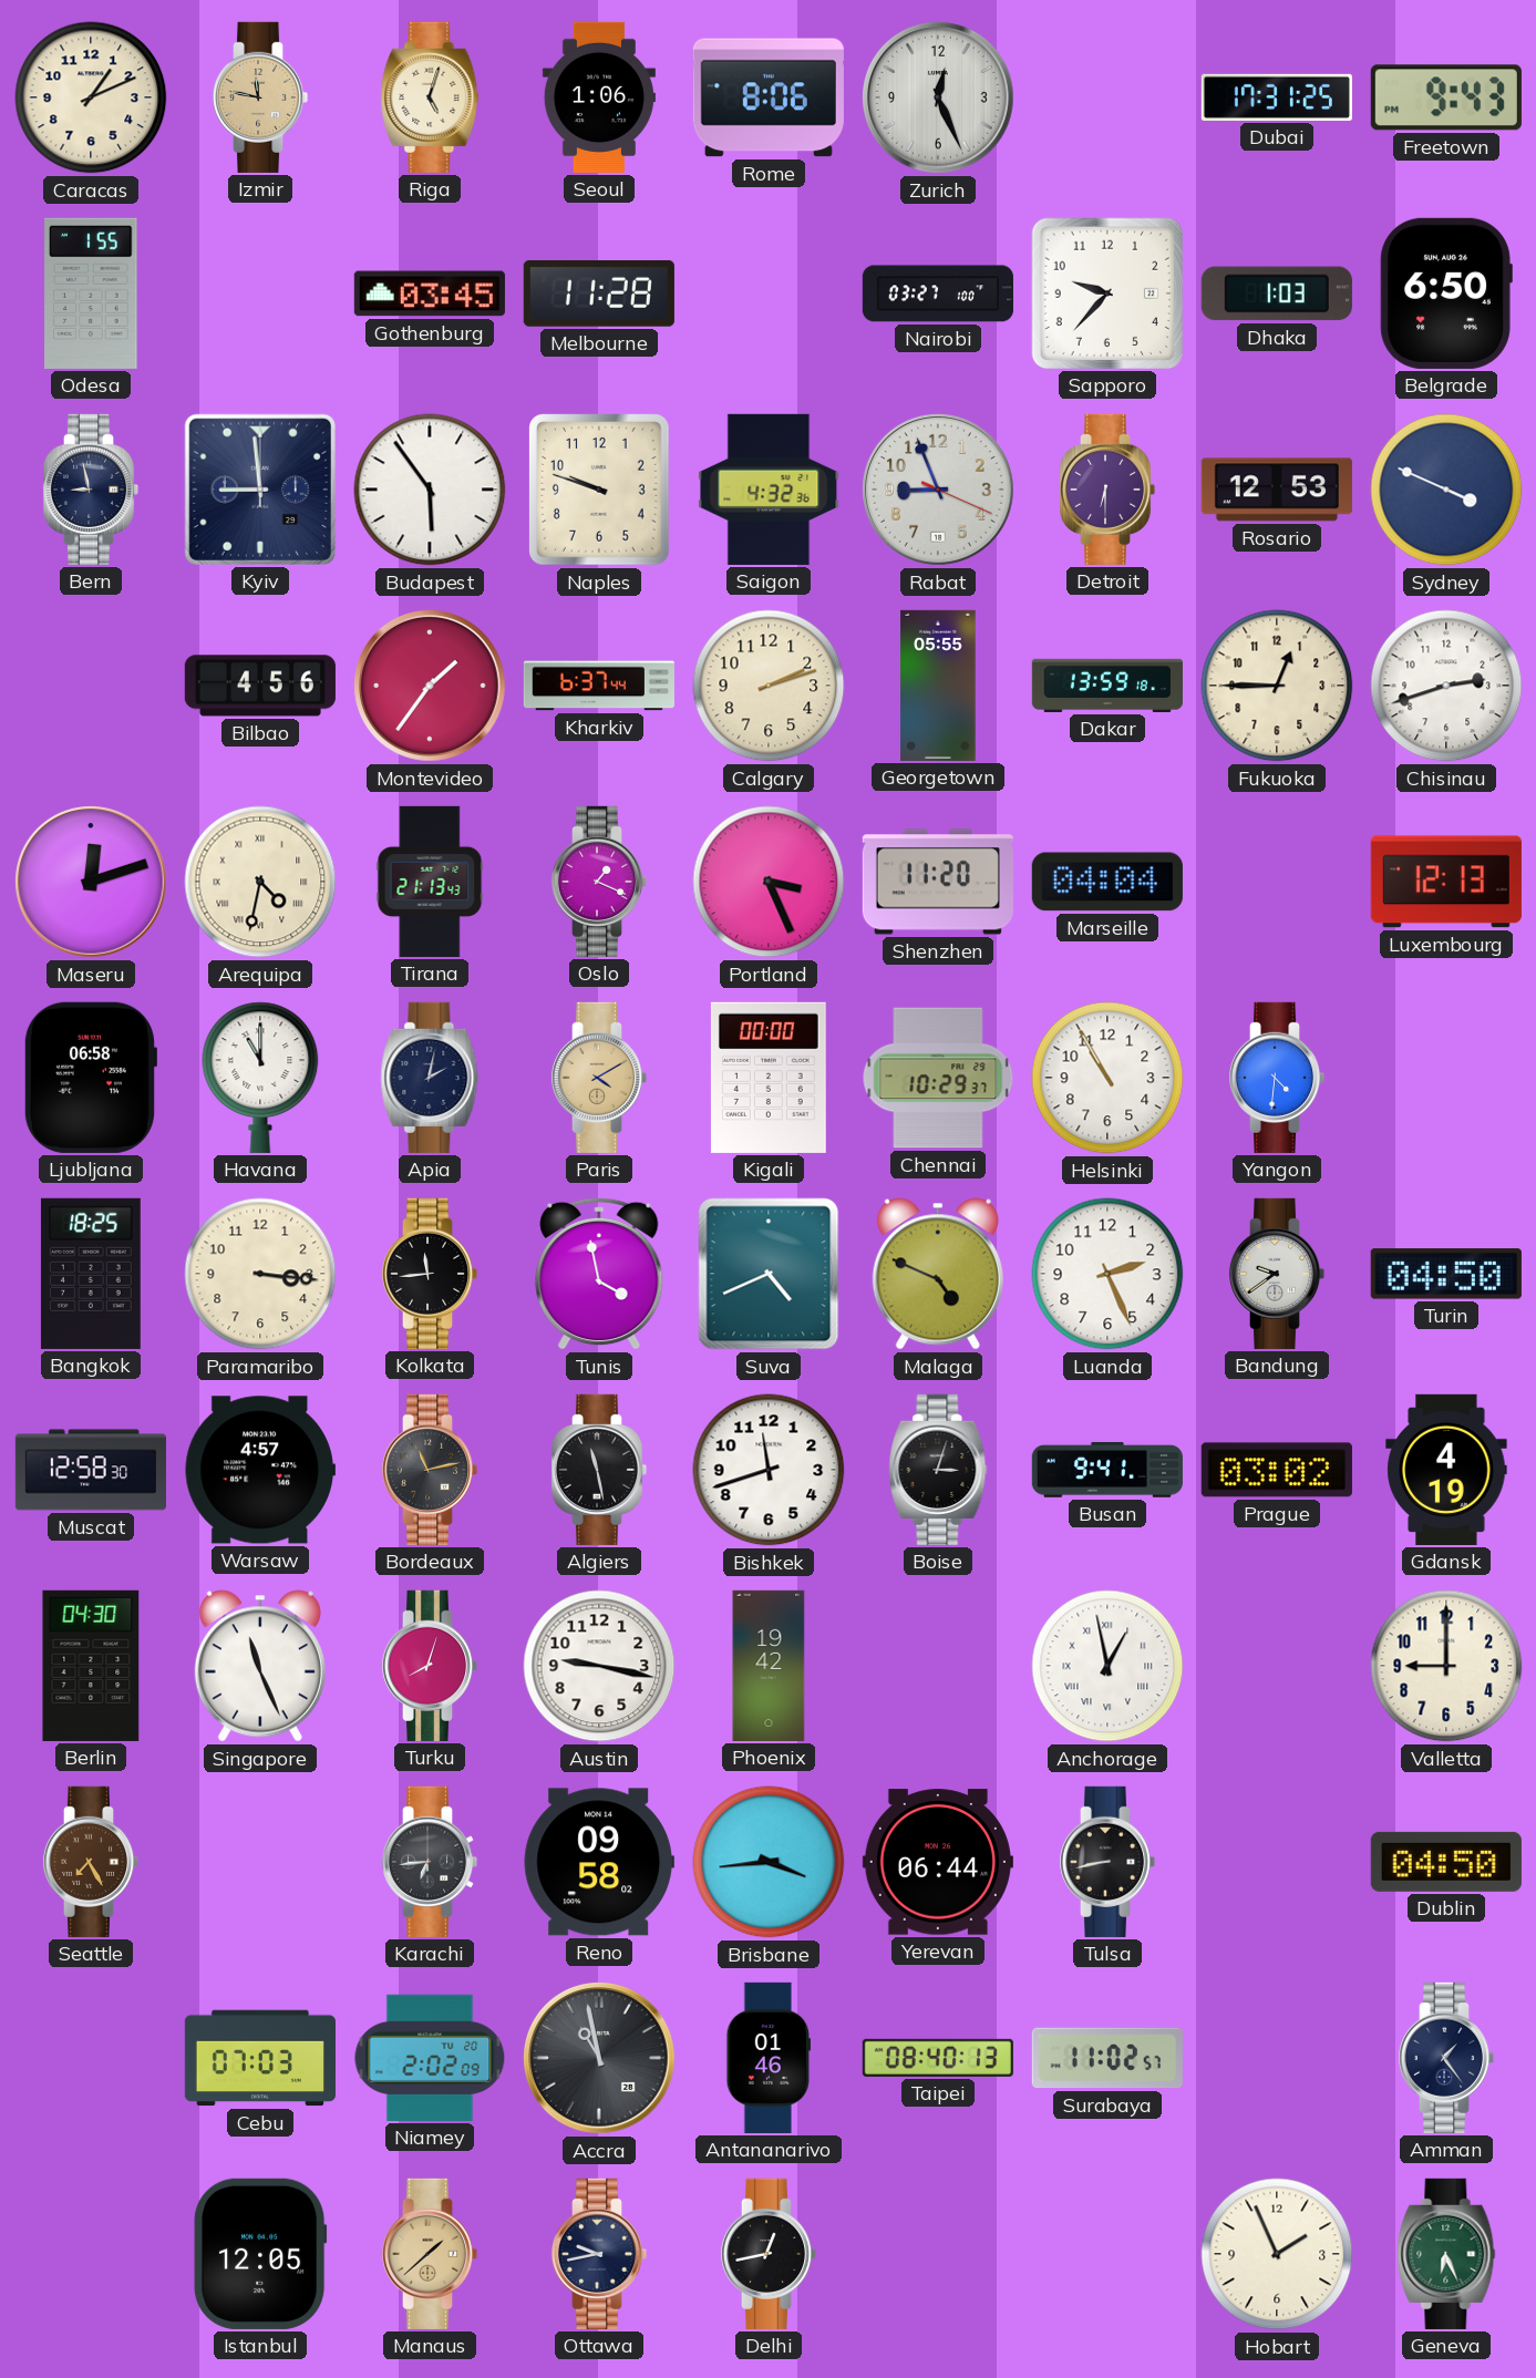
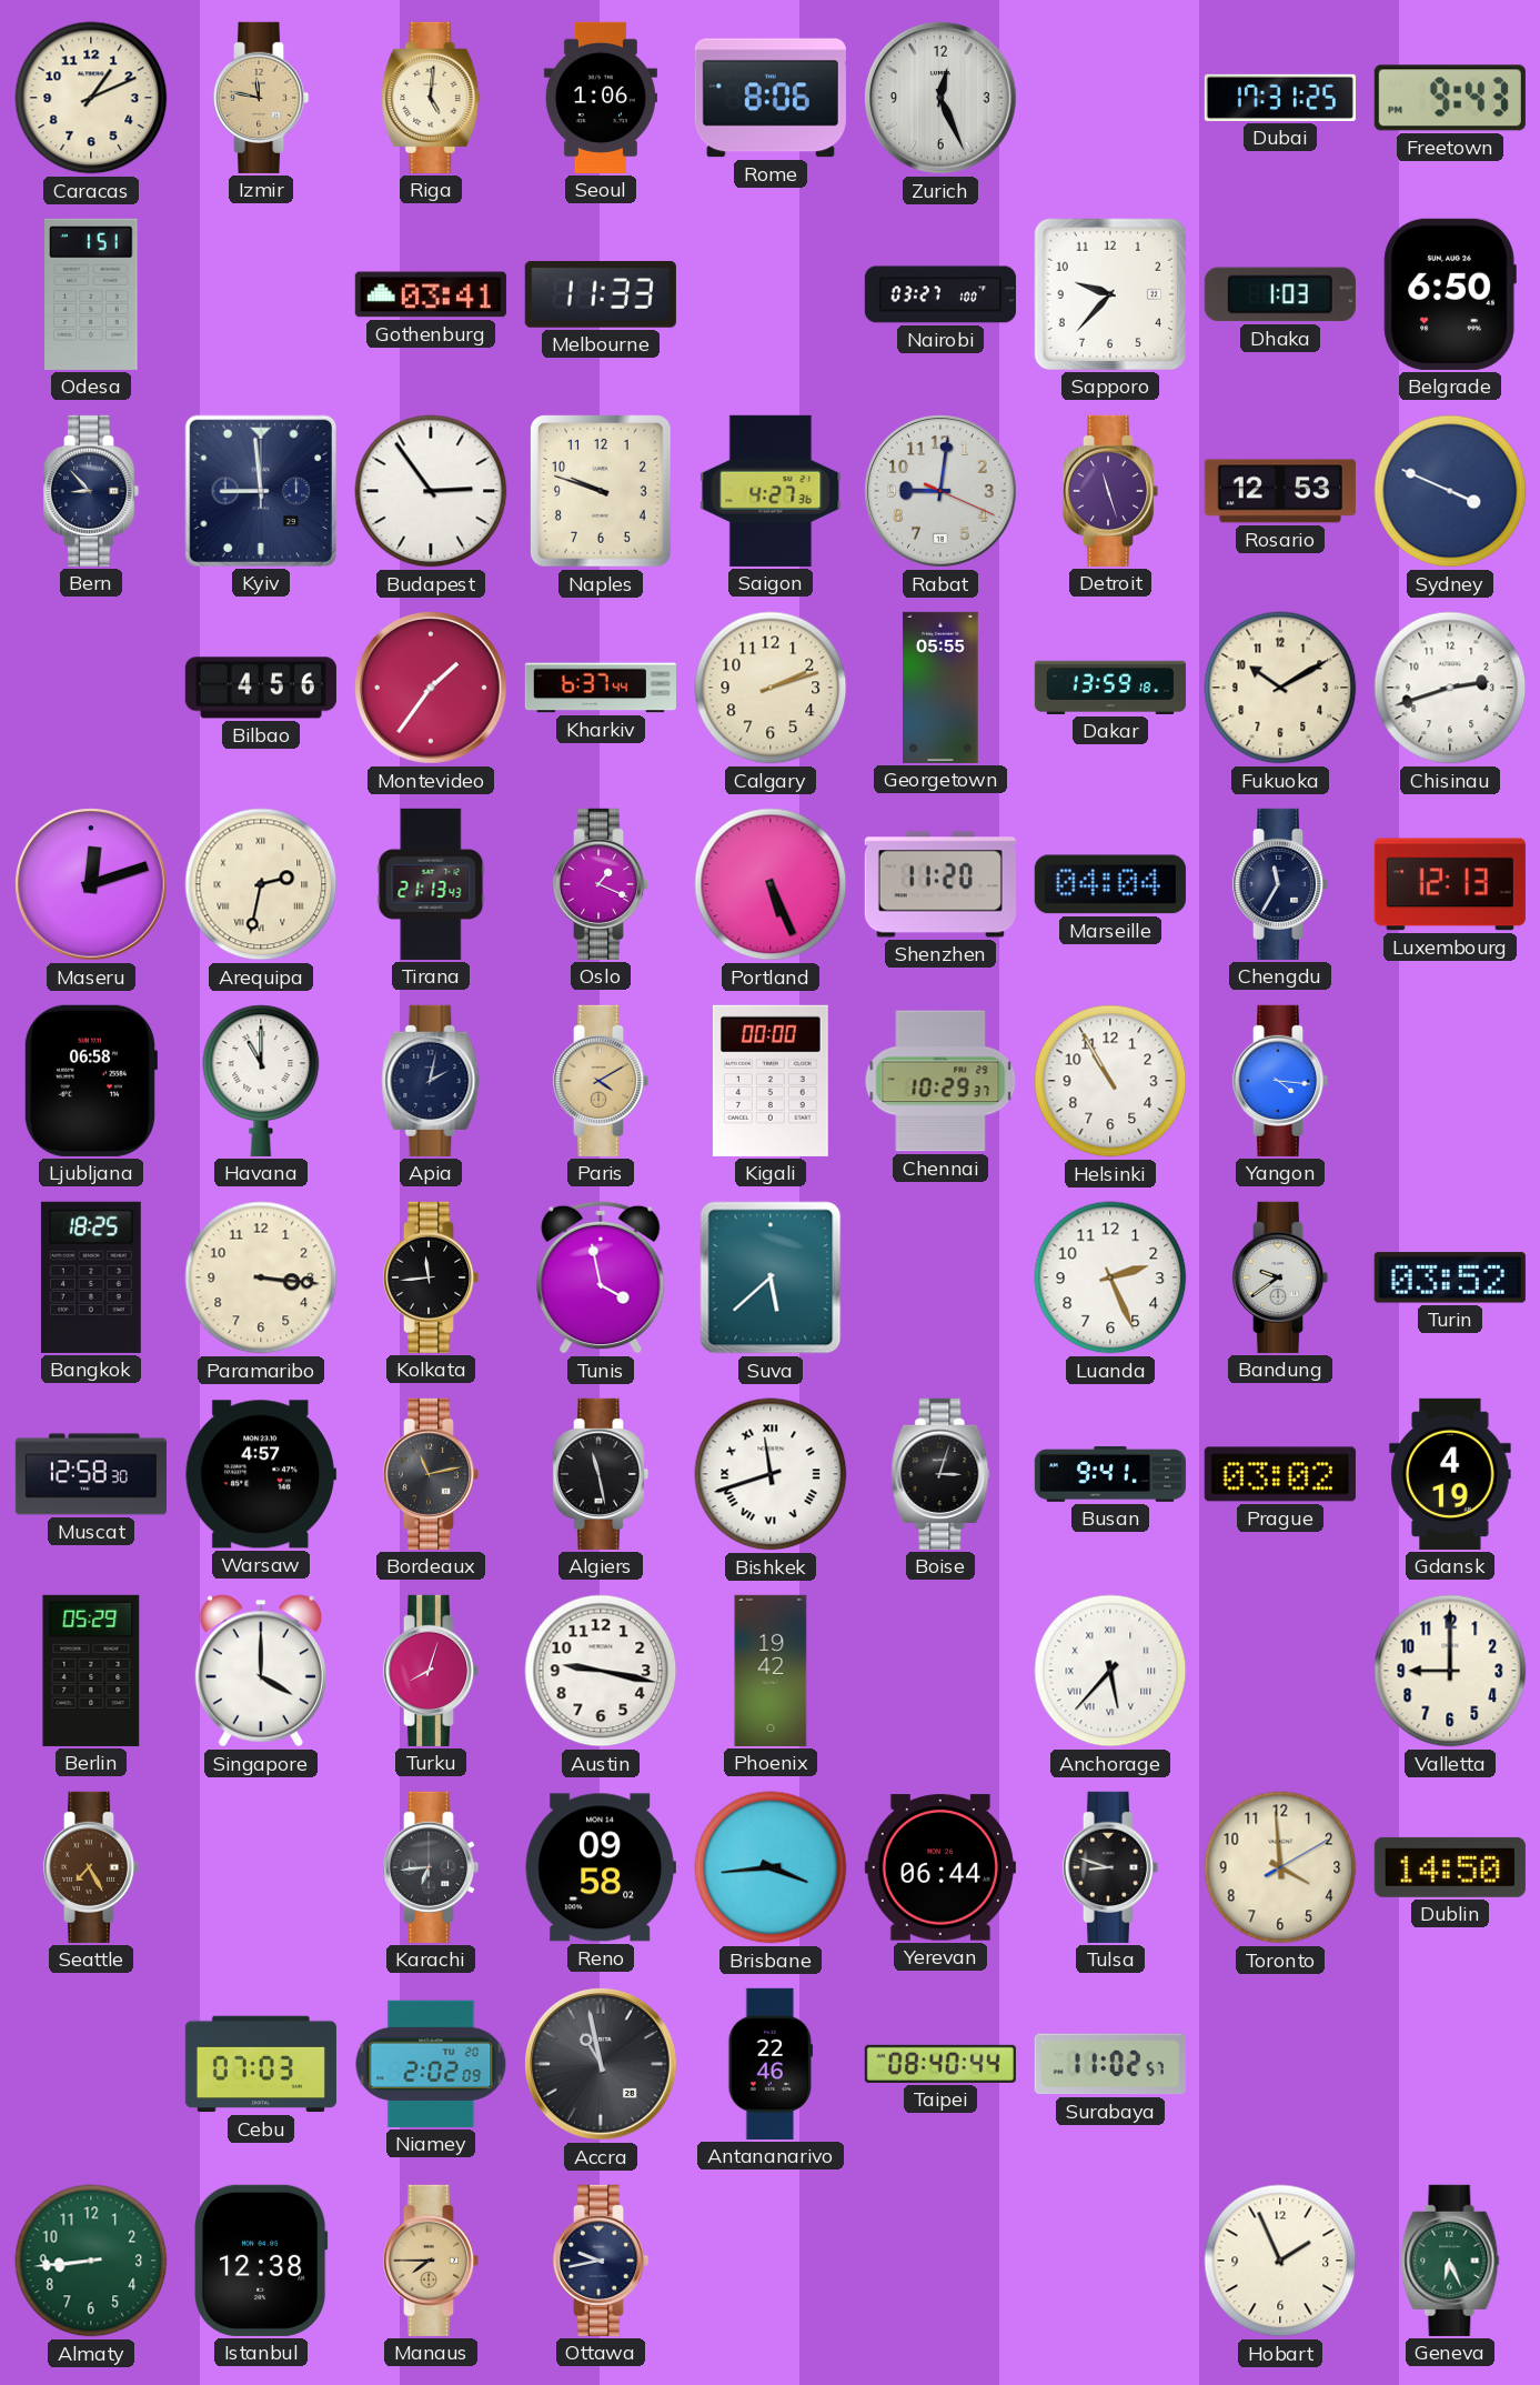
Riga: 5:03 -> 5:01 (431, 98)
Odesa: 1:55 -> 1:51 (91, 294)
Gothenburg: 03:45 -> 03:41 (431, 294)
Melbourne: 11:28 -> 11:33 (601, 294)
Bern: 8:58 -> 8:53 (91, 491)
Budapest: 5:54 -> 2:54 (431, 491)
Saigon: 4:32 -> 4:27 (771, 491)
Rabat: 8:56 -> 9:01 (942, 492)
Detroit: 6:30 -> 11:27 (1110, 491)
Fukuoka: 12:45 -> 10:10 (1280, 688)
Arequipa: 4:32 -> 2:32 (261, 884)
Portland: 3:26 -> 5:26 (771, 884)
Chengdu: none -> 11:35 (1280, 884)
Yangon: 4:31 -> 4:16 (1280, 1081)
Suva: 4:41 -> 5:38 (771, 1277)
Malaga: 4:49 -> none (938, 1274)
Turin: 04:50 -> 03:52 (1450, 1277)
Bishkek numerals: Arabic -> Roman (771, 1474)
Berlin: 04:30 -> 05:29 (91, 1671)
Singapore: 11:26 -> 4:00 (261, 1671)
Anchorage: 12:58 -> 5:37 (1110, 1671)
Tulsa: 8:43 -> 8:48 (1110, 1867)
Toronto: none -> 3:59 (1280, 1867)
Dublin: 04:50 -> 14:50 (1450, 1867)
Antananarivo: 01:46 -> 22:46 (771, 2064)
Taipei: 08:40:13 -> 08:40:44 (940, 2064)
Amman: 1:24 -> none (1446, 2058)
Almaty: none -> 8:44 (91, 2261)
Istanbul: 12:05 -> 12:38 (261, 2261)
Manaus: 1:38 -> 7:45 (431, 2261)
Delhi: 12:43 -> none (769, 2254)
